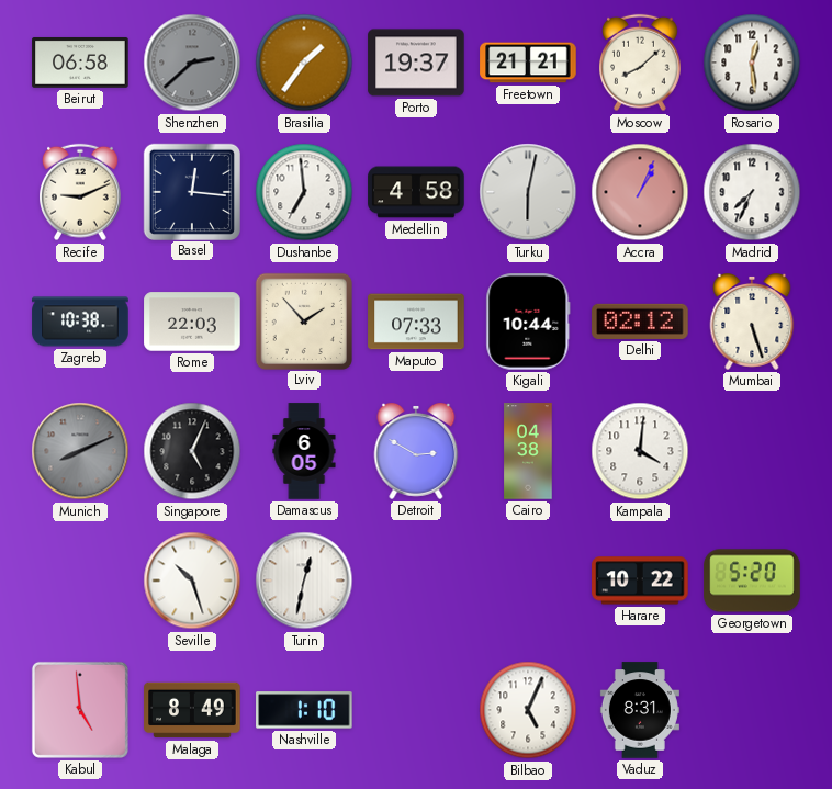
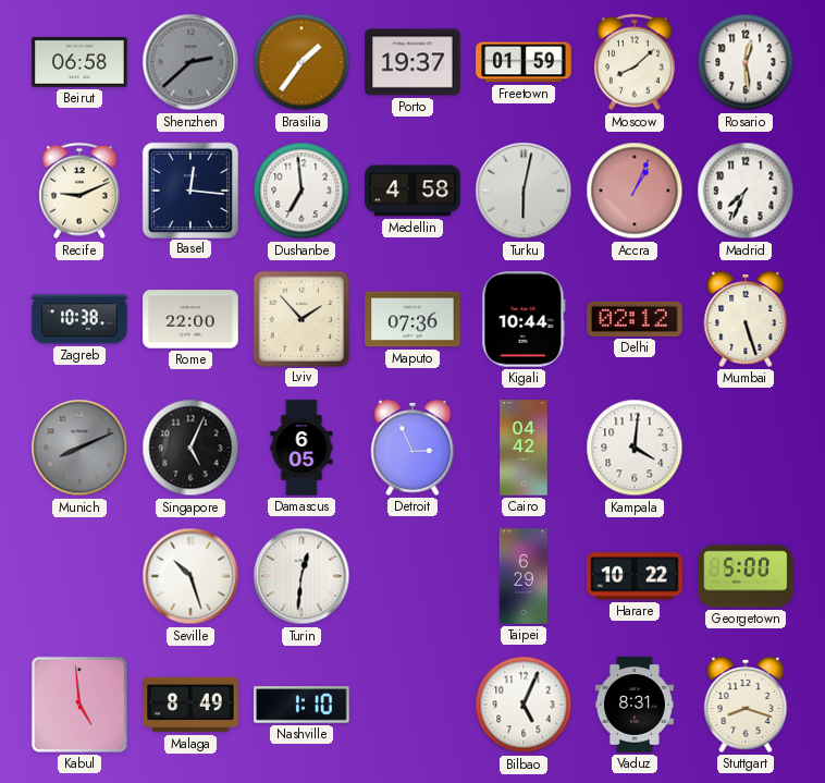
Freetown: 21:21 -> 01:59 (524, 62)
Rome: 22:03 -> 22:00 (190, 319)
Maputo: 07:33 -> 07:36 (412, 319)
Detroit: 2:50 -> 2:56 (412, 449)
Cairo: 04:38 -> 04:42 (524, 448)
Turin: 12:32 -> 12:31 (301, 576)
Taipei: none -> 6:29 (524, 576)
Georgetown: 5:20 -> 5:00 (746, 576)
Stuttgart: none -> 8:18 (746, 706)
